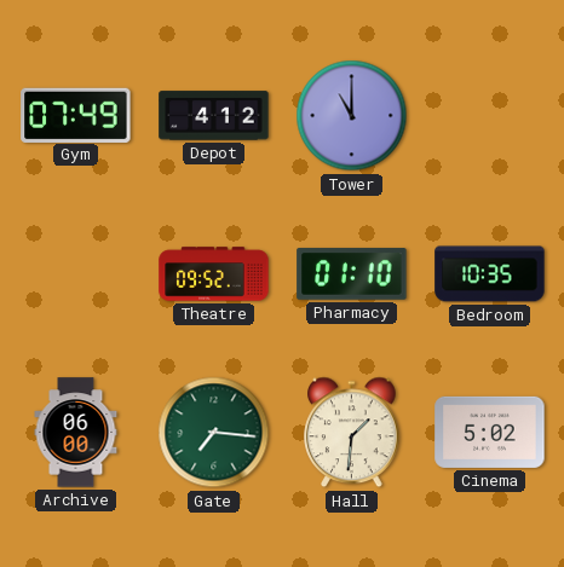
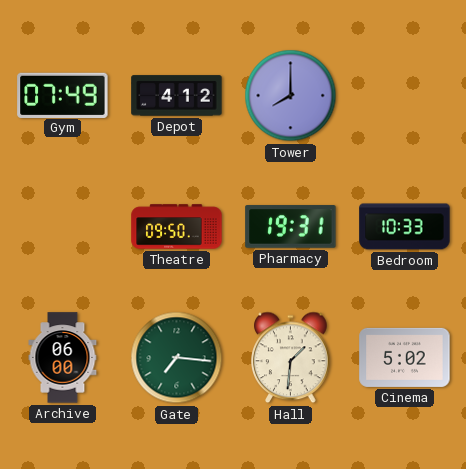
Tower: 11:00 -> 8:00 (291, 96)
Theatre: 09:52 -> 09:50 (177, 227)
Pharmacy: 01:10 -> 19:31 (291, 227)
Bedroom: 10:35 -> 10:33 (405, 227)
